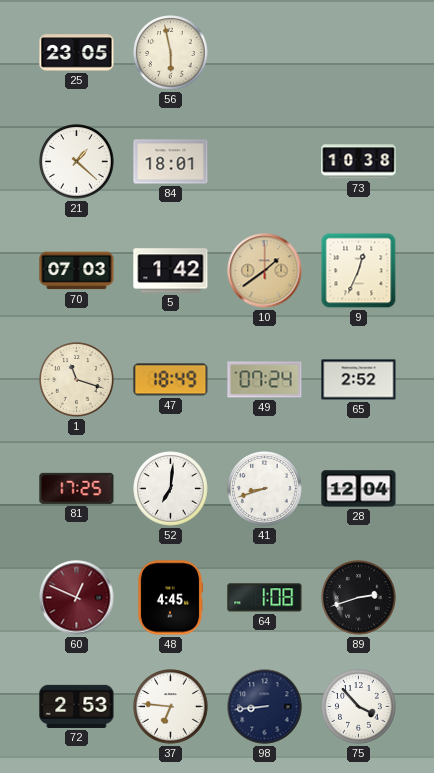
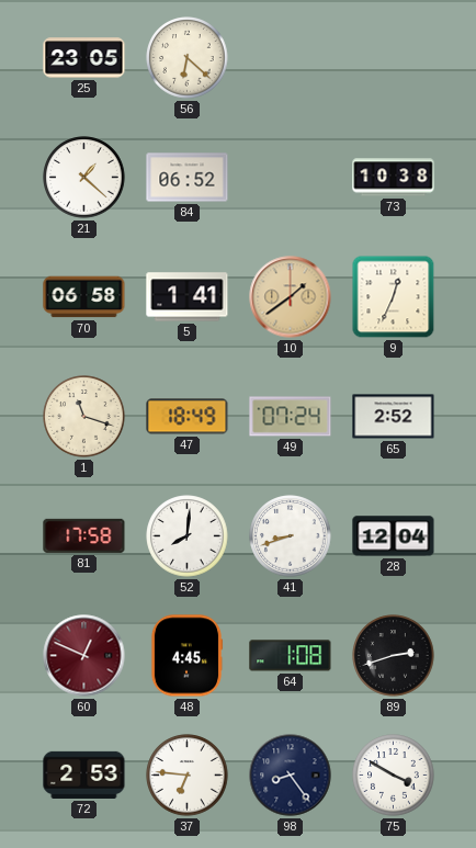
56: 5:58 -> 6:22 (188, 58)
84: 18:01 -> 06:52 (188, 178)
70: 07:03 -> 06:58 (84, 297)
5: 1:42 -> 1:41 (188, 297)
81: 17:25 -> 17:58 (84, 535)
52: 7:01 -> 8:01 (188, 536)
98: 8:44 -> 8:24 (291, 776)
75: 3:53 -> 3:50 (394, 776)
